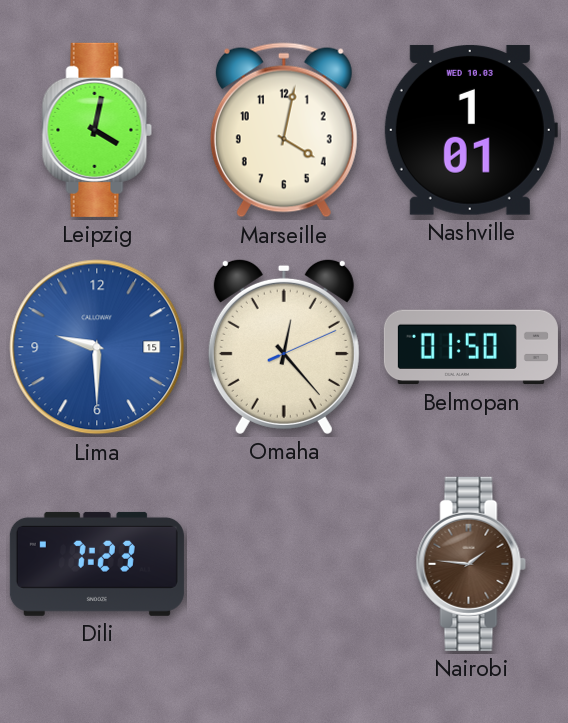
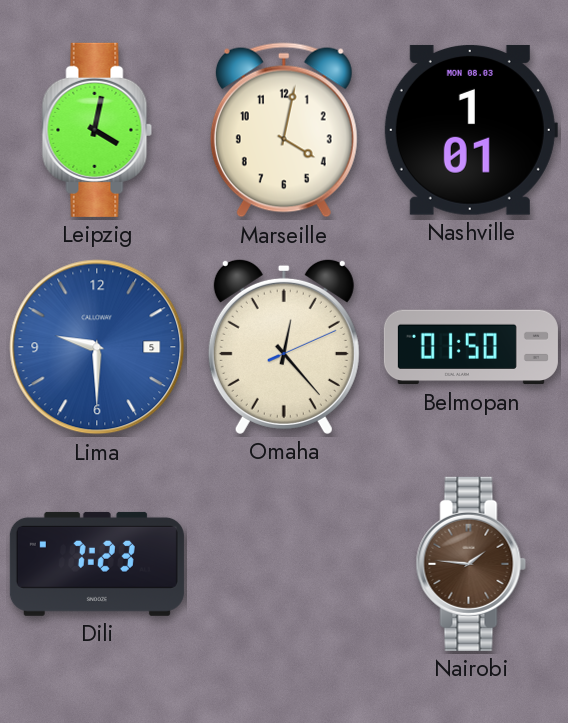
Nashville date: WED 10.03 -> MON 08.03 (471, 130)
Lima date: 15 -> 5 (97, 347)
